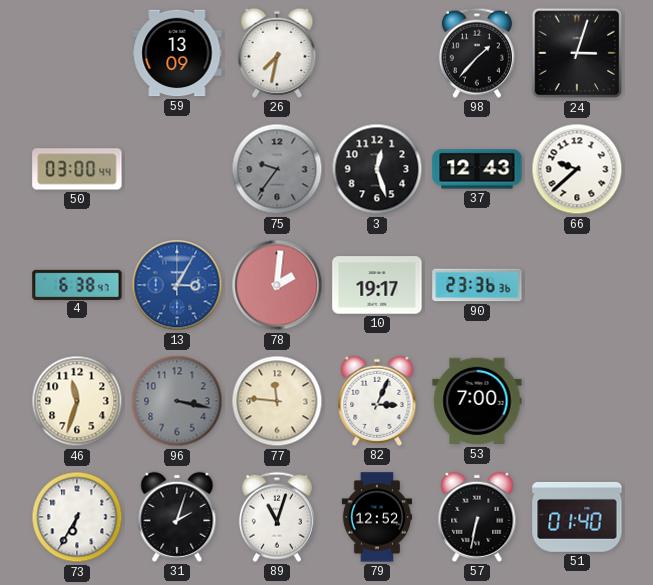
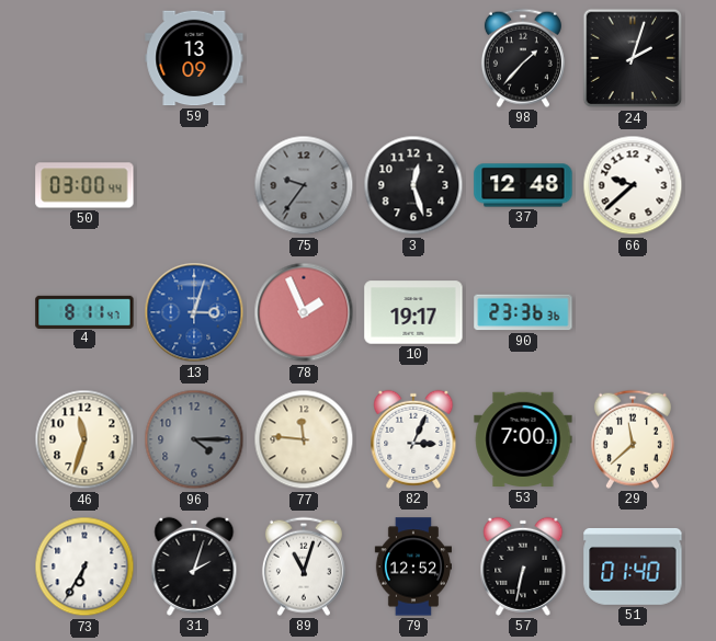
26: 7:32 -> none (277, 53)
24: 3:03 -> 2:03 (633, 58)
37: 12:43 -> 12:48 (523, 185)
4: 6:38 -> 8:11 (84, 311)
13: 3:05 -> 3:03 (194, 312)
78: 2:01 -> 1:56 (304, 312)
96: 3:17 -> 4:15 (194, 439)
29: none -> 11:38 (633, 439)
